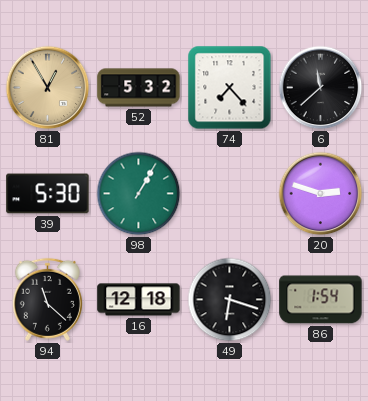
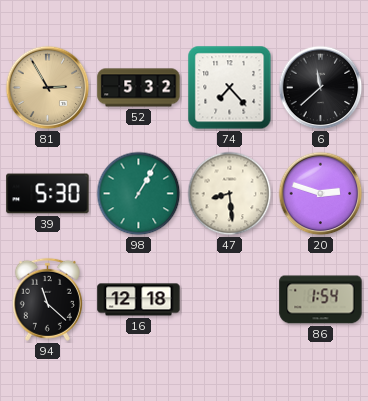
81: 12:55 -> 2:55 (48, 88)
47: none -> 8:29 (230, 194)
49: 6:18 -> none (230, 300)
